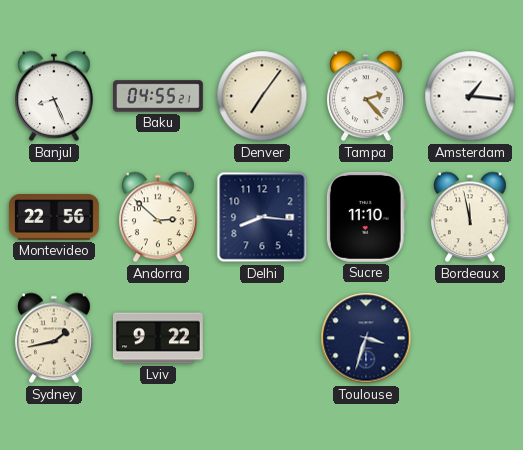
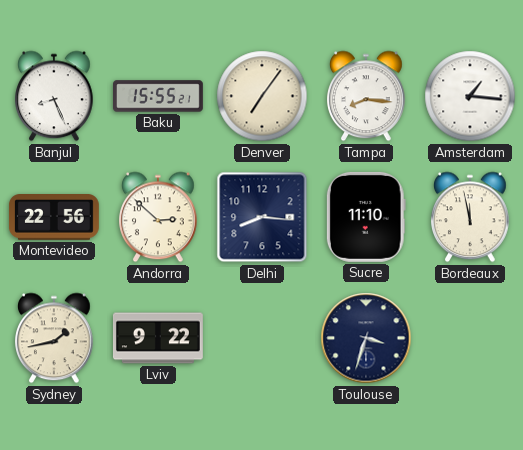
Baku: 04:55 -> 15:55 (159, 96)
Tampa: 2:23 -> 8:16 (367, 96)
